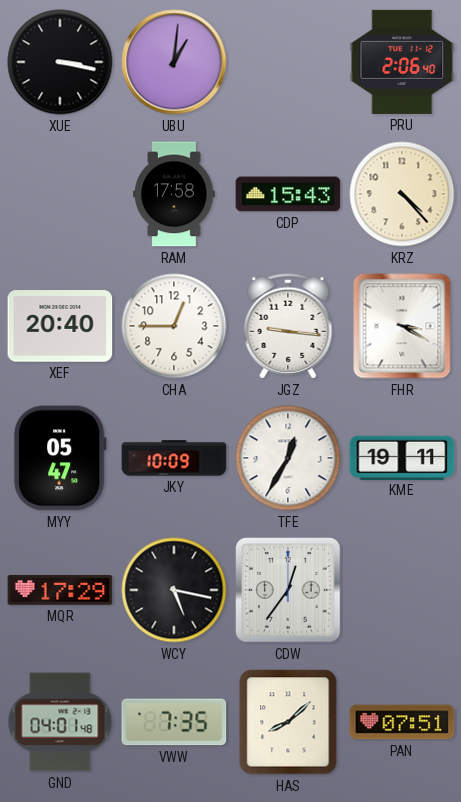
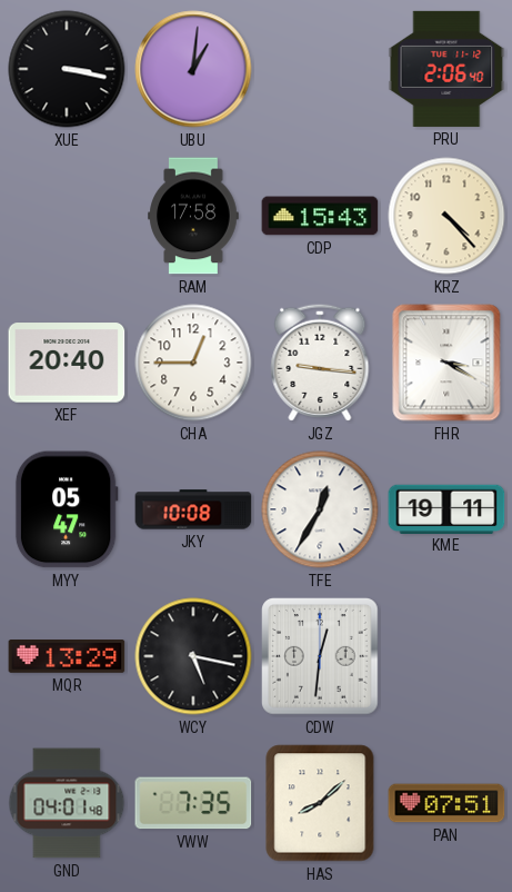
JKY: 10:09 -> 10:08 (193, 509)
MQR: 17:29 -> 13:29 (67, 657)
CDW: 12:36 -> 12:31 (320, 656)
